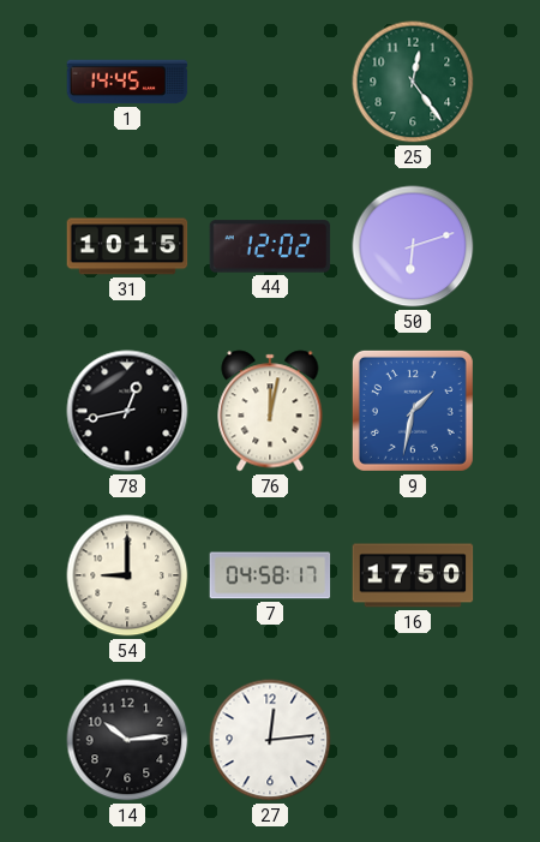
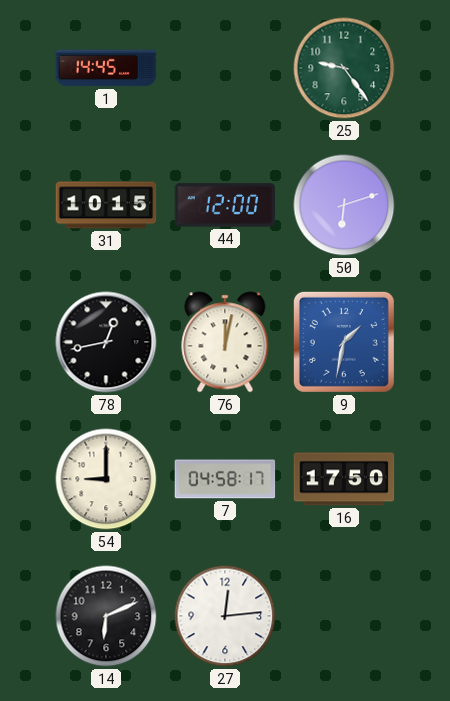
25: 12:24 -> 9:24 (344, 68)
44: 12:02 -> 12:00 (225, 205)
14: 10:14 -> 6:11 (106, 616)
